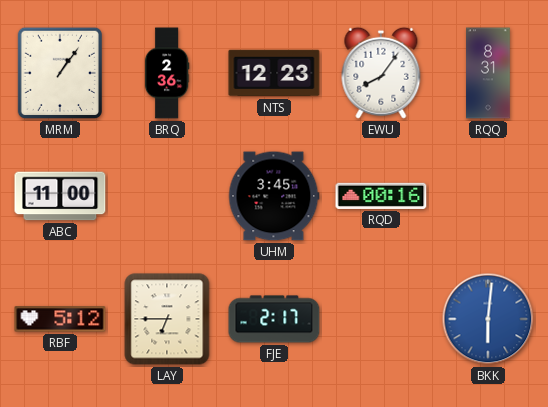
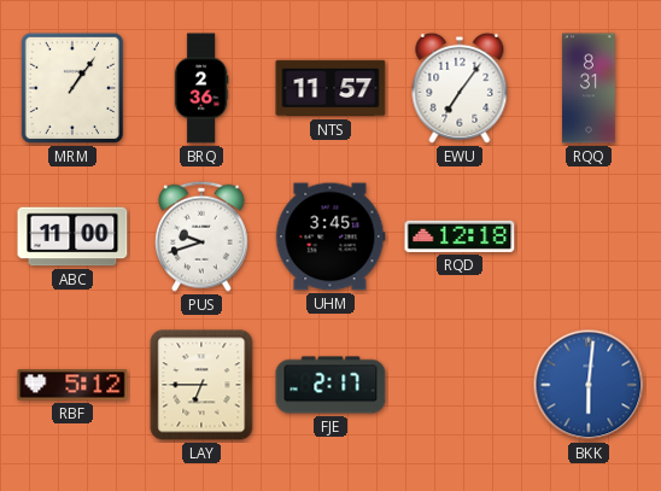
NTS: 12:23 -> 11:57 (330, 88)
EWU: 8:06 -> 7:06 (460, 88)
PUS: none -> 9:42 (203, 236)
RQD: 00:16 -> 12:18 (460, 236)
